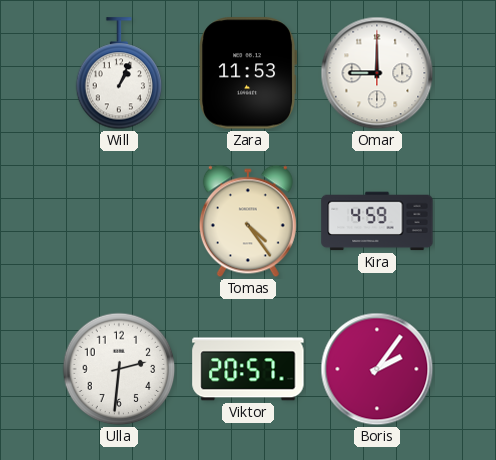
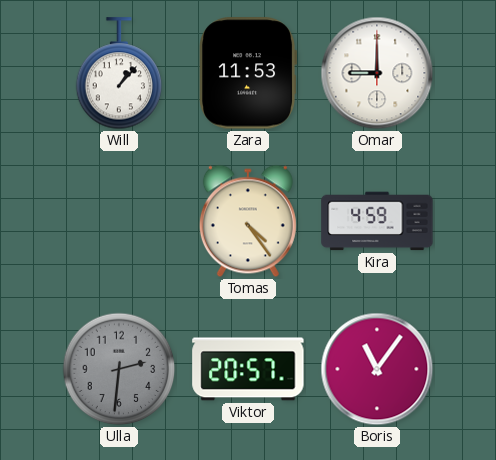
Will: 1:04 -> 1:07 (119, 74)
Ulla dial: white -> grey (119, 369)
Boris: 2:06 -> 11:06 (377, 369)
